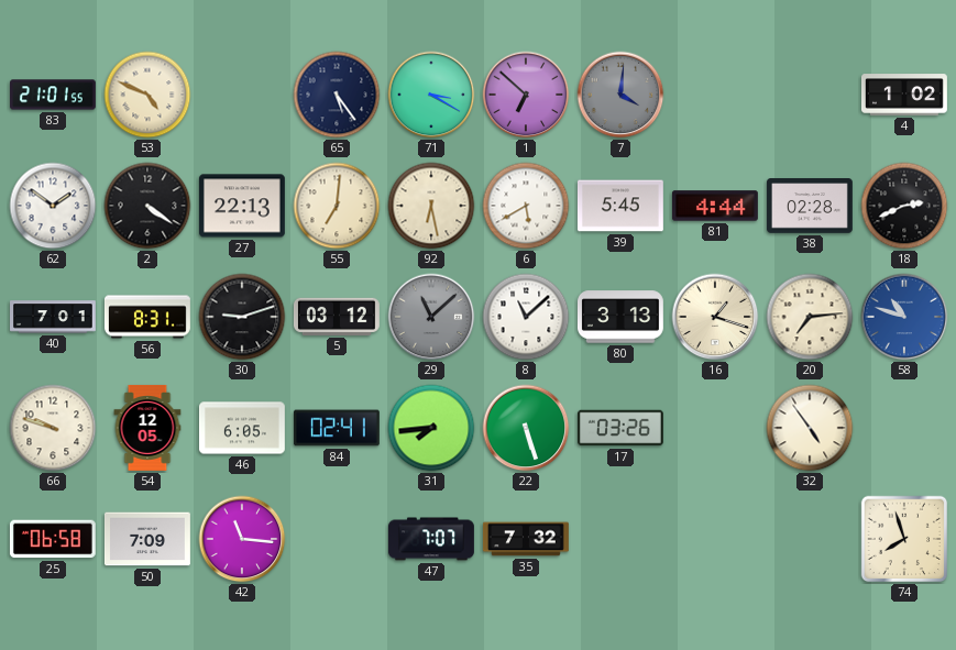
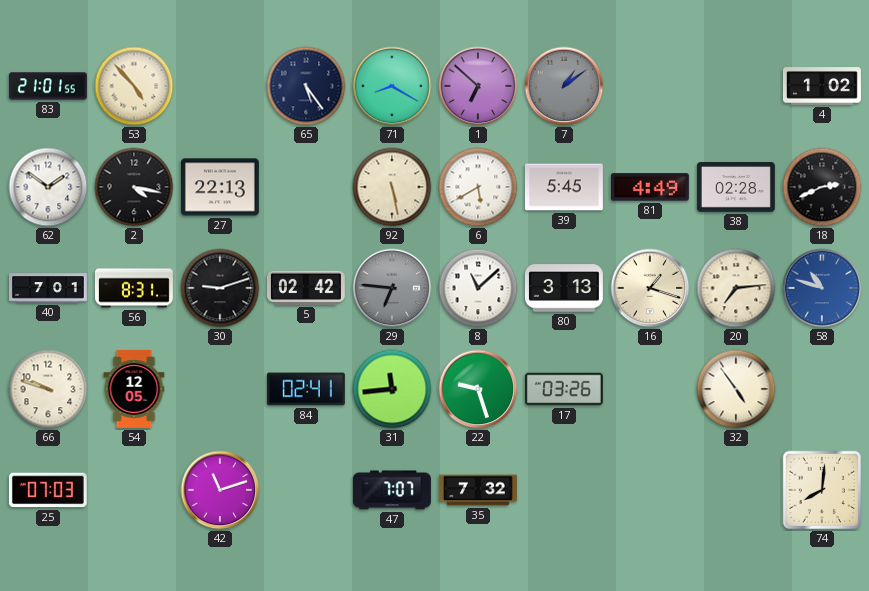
53: 4:49 -> 4:53 (134, 86)
71: 3:20 -> 8:20 (392, 86)
7: 4:01 -> 1:09 (564, 86)
2: 4:21 -> 4:17 (134, 187)
55: 7:01 -> none (337, 206)
92: 6:28 -> 5:28 (392, 187)
81: 4:44 -> 4:49 (650, 187)
5: 03:12 -> 02:42 (306, 288)
29: 11:08 -> 6:46 (392, 288)
46: 6:05 -> none (242, 428)
31: 7:44 -> 11:44 (392, 389)
22: 5:27 -> 9:27 (478, 389)
25: 06:58 -> 07:03 (48, 490)
50: 7:09 -> none (147, 539)
42: 11:16 -> 11:12 (220, 490)
74: 7:57 -> 8:01 (822, 490)
